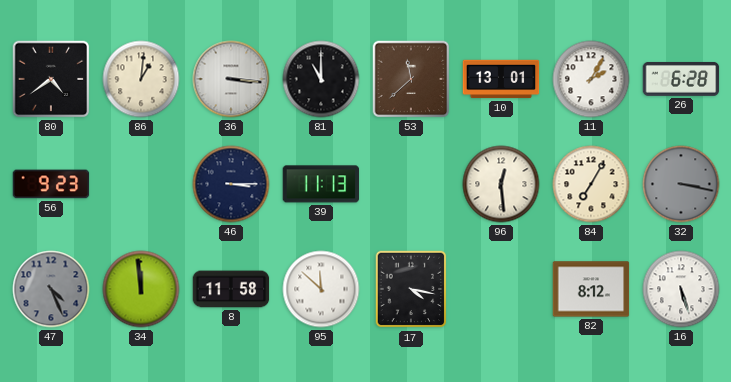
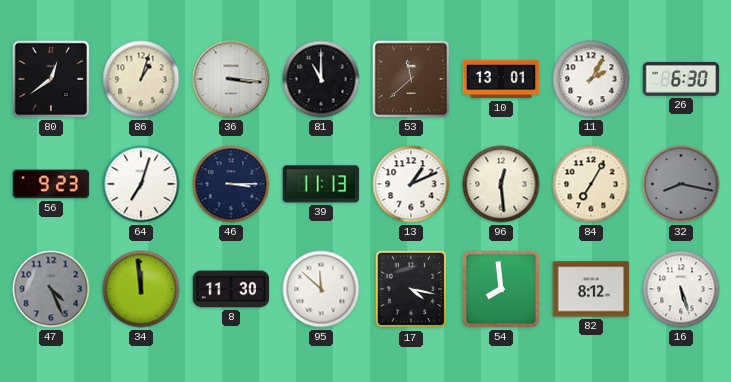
80: 4:39 -> 12:39 (51, 79)
86: 1:01 -> 1:03 (141, 79)
26: 6:28 -> 6:30 (681, 79)
64: none -> 7:03 (141, 184)
13: none -> 1:11 (411, 184)
32: 3:17 -> 8:17 (681, 184)
8: 11:58 -> 11:30 (231, 289)
54: none -> 7:59 (502, 290)
